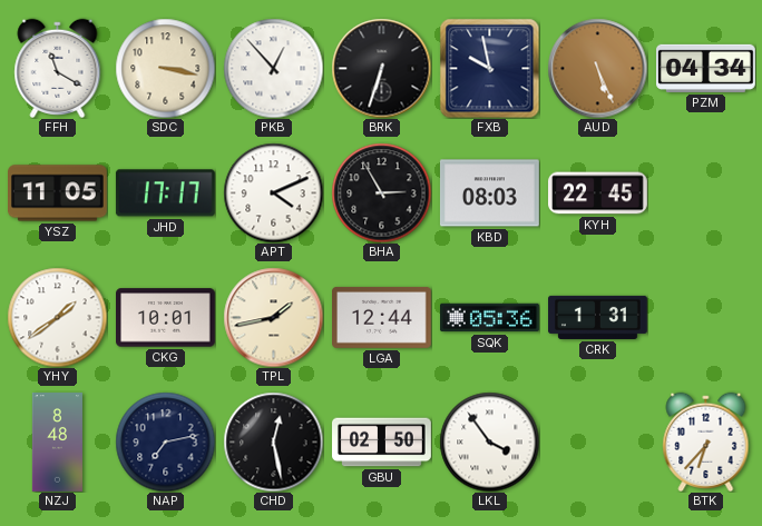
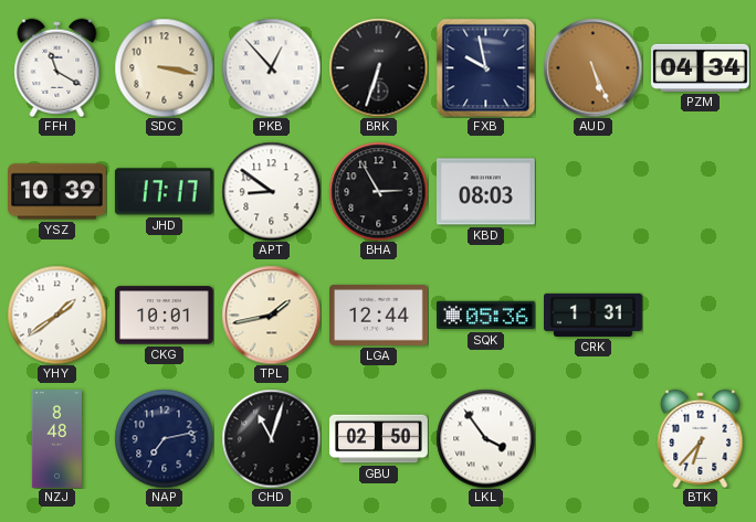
YSZ: 11:05 -> 10:39 (57, 192)
APT: 4:11 -> 8:51 (271, 191)
KYH: 22:45 -> none (598, 193)
CHD: 12:28 -> 11:03 (271, 438)
